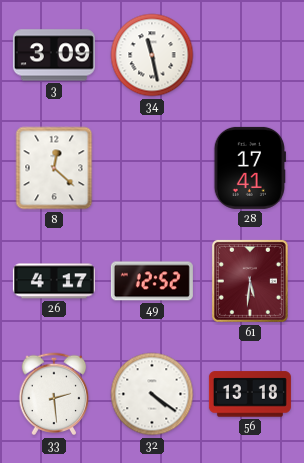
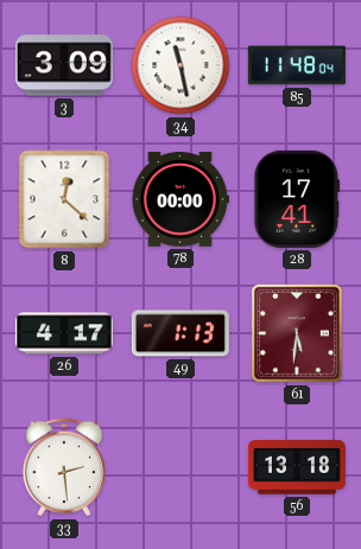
85: none -> 11:48 (297, 65)
78: none -> 00:00 (180, 199)
49: 12:52 -> 1:13 (180, 333)
32: 4:21 -> none (152, 394)
